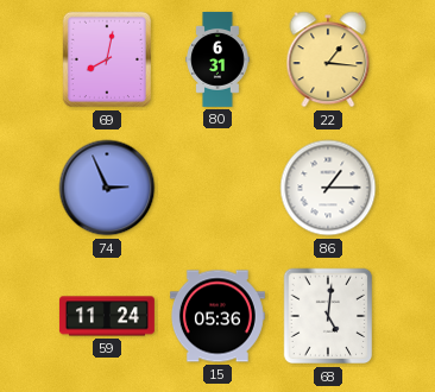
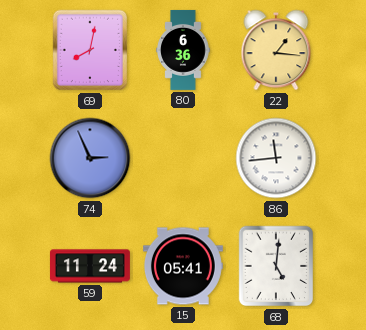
80: 6:31 -> 6:36 (183, 50)
86: 1:15 -> 11:44 (276, 158)
15: 05:36 -> 05:41 (183, 266)
